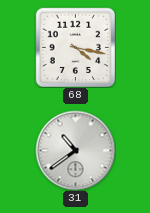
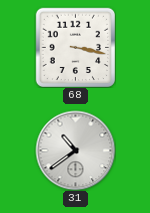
68: 4:17 -> 3:17 (75, 47)
